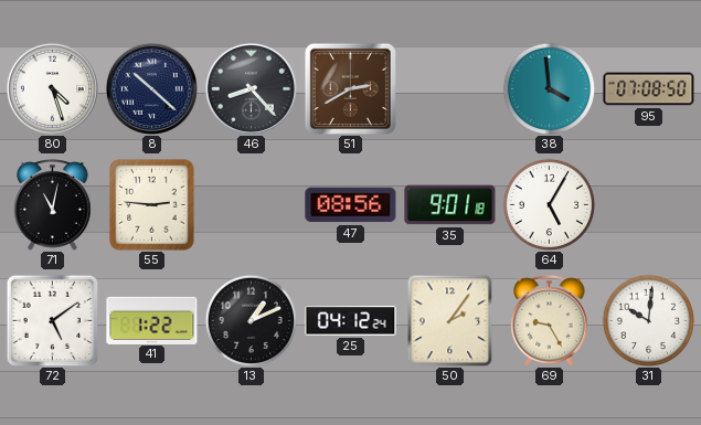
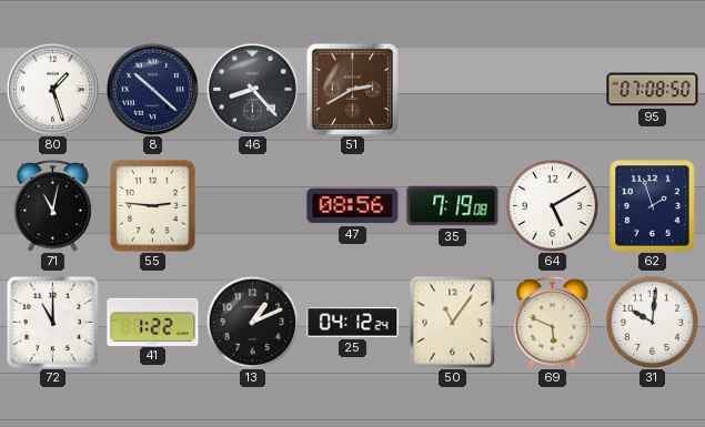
80: 4:27 -> 1:27 (52, 89)
38: 3:59 -> none (549, 88)
35: 9:01 -> 7:19 (453, 206)
64: 5:05 -> 5:10 (552, 205)
62: none -> 1:57 (653, 206)
72: 5:09 -> 11:00 (52, 322)
50: 2:06 -> 11:06 (453, 322)
69: 9:25 -> 5:49 (553, 323)
